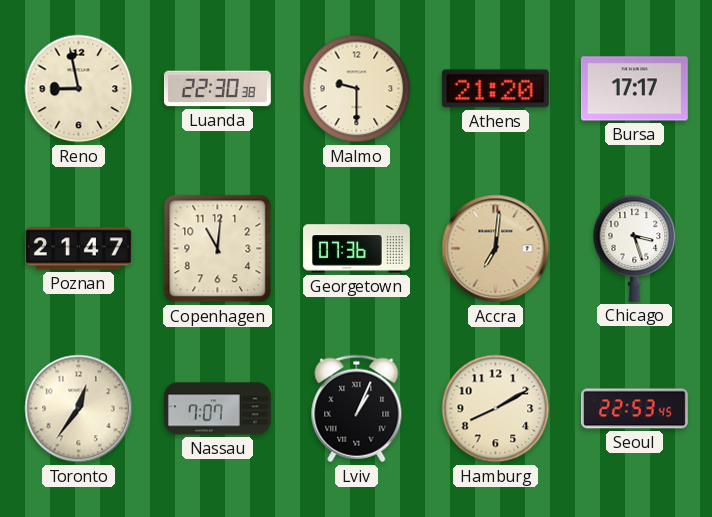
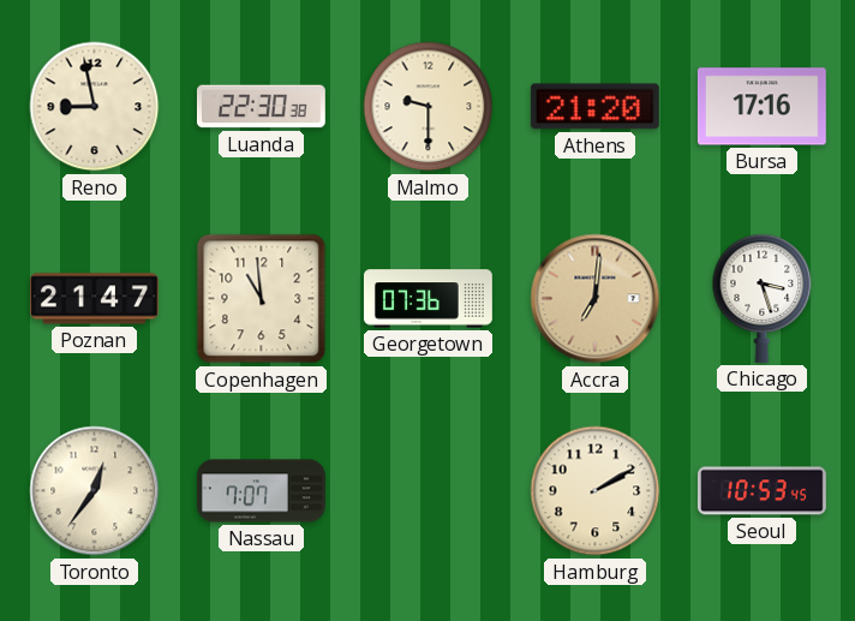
Bursa: 17:17 -> 17:16 (761, 107)
Copenhagen: 11:01 -> 10:59 (262, 299)
Lviv: 1:04 -> none (357, 409)
Hamburg: 8:10 -> 2:10 (596, 491)
Seoul: 22:53 -> 10:53 (761, 491)
